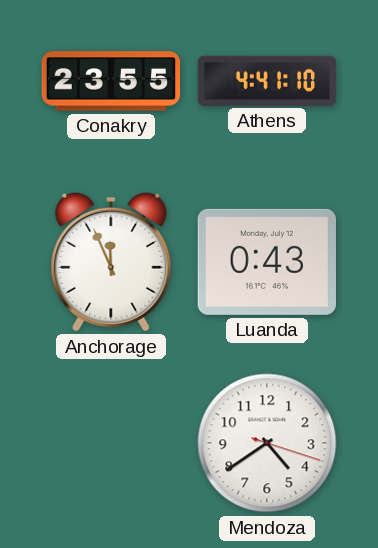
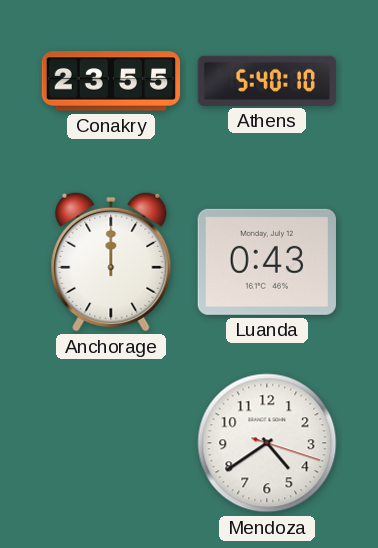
Athens: 4:41 -> 5:40 (267, 81)
Anchorage: 11:56 -> 12:00 (111, 262)
